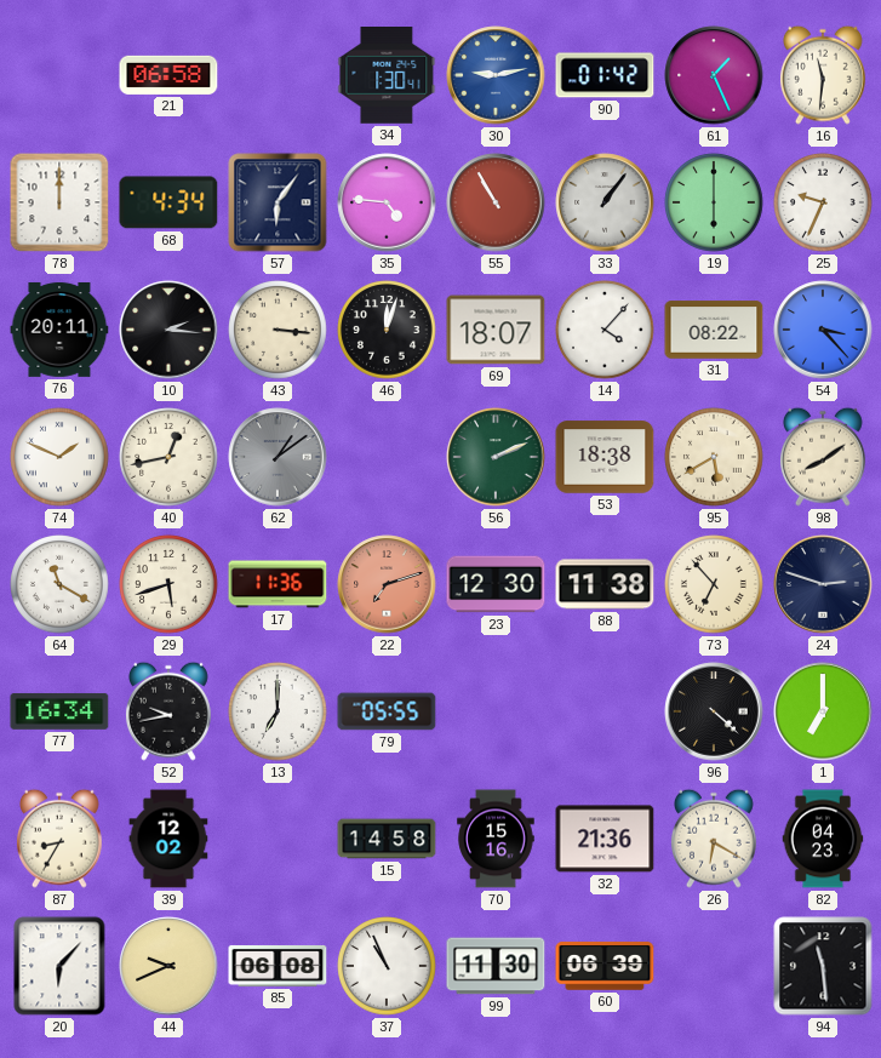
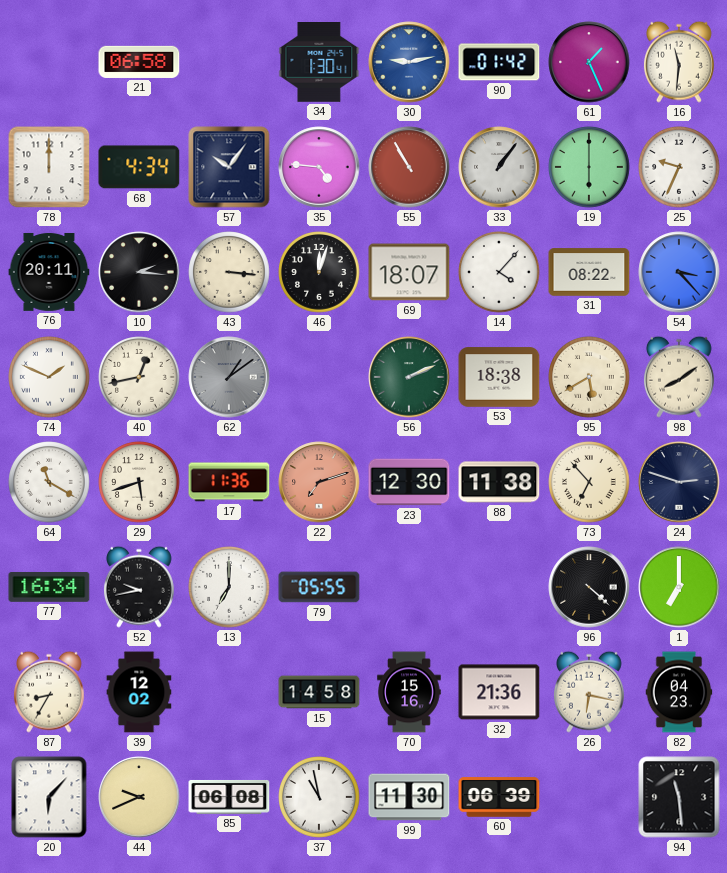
57: 6:06 -> 10:06 (229, 167)
26: 6:20 -> 6:17 (589, 692)
37: 10:56 -> 10:58 (319, 797)
